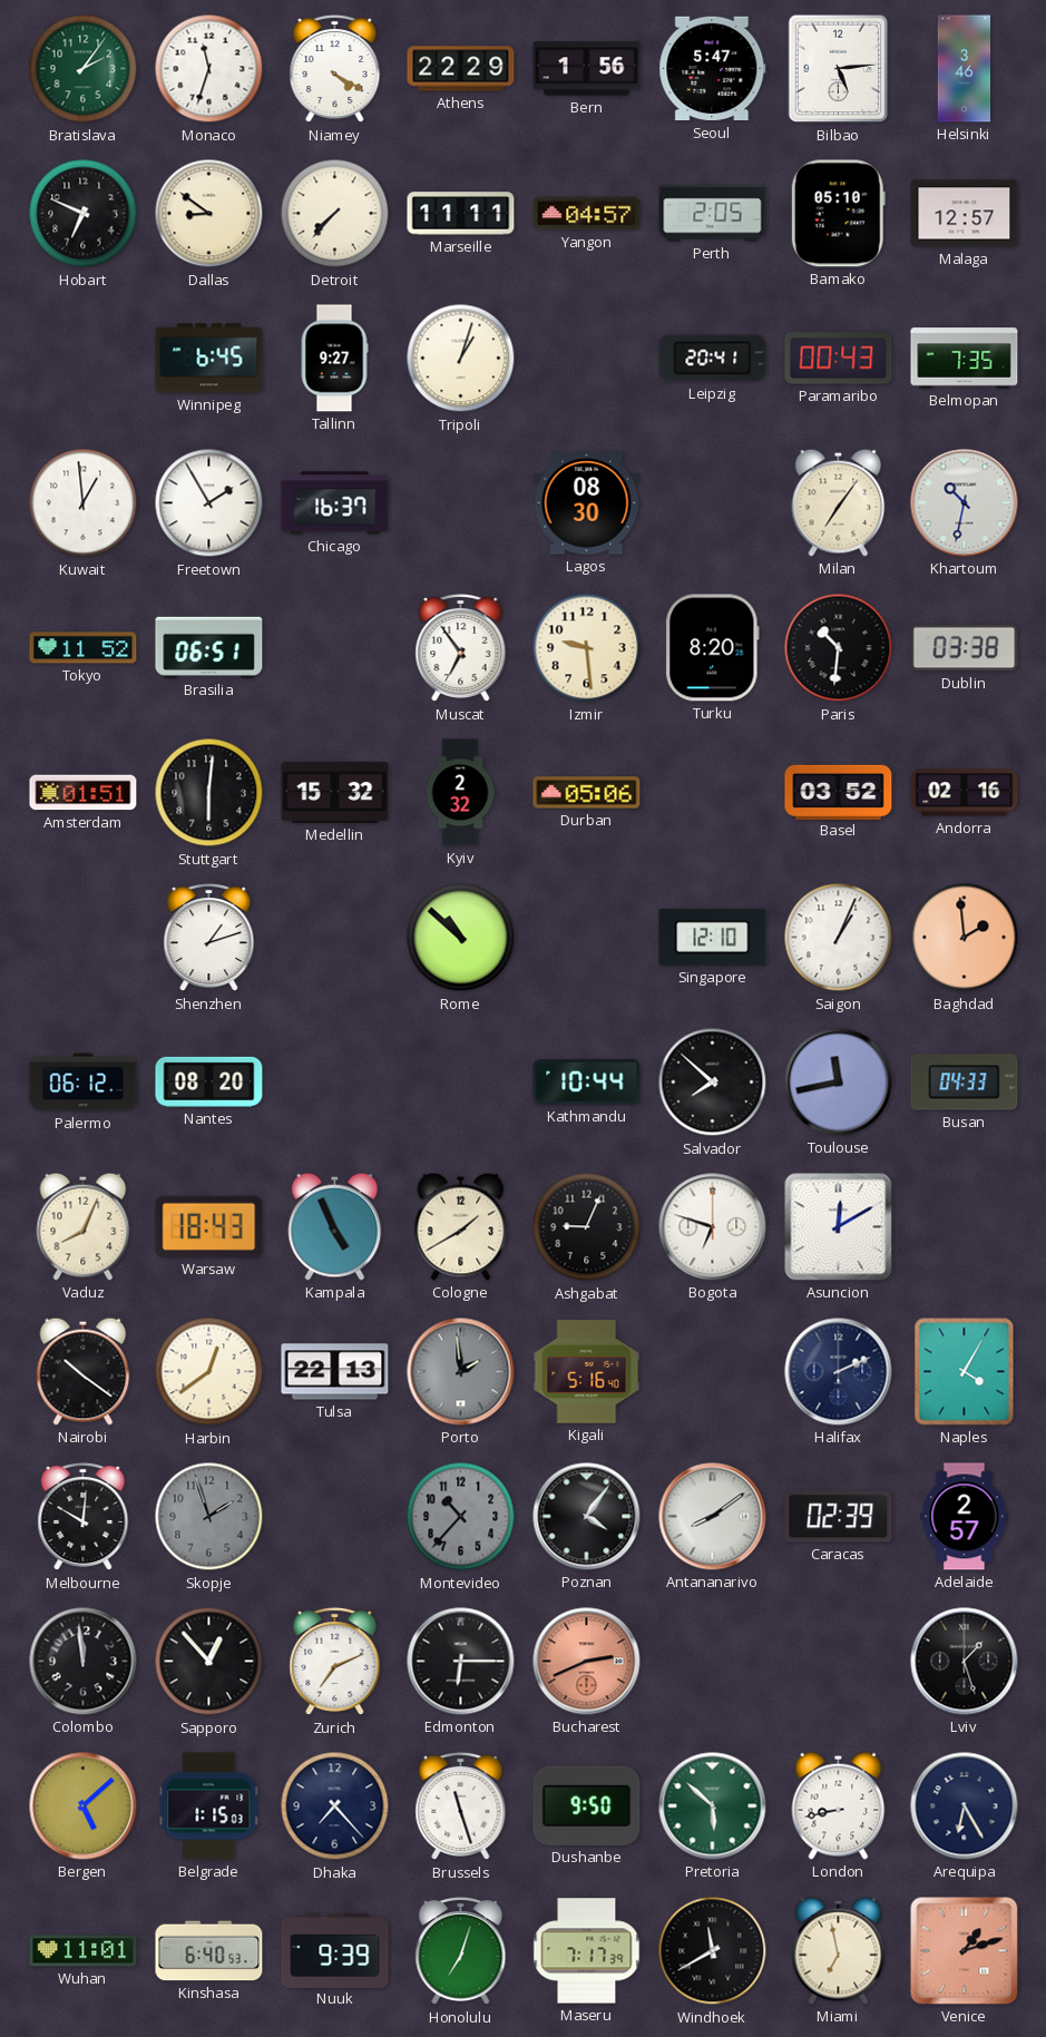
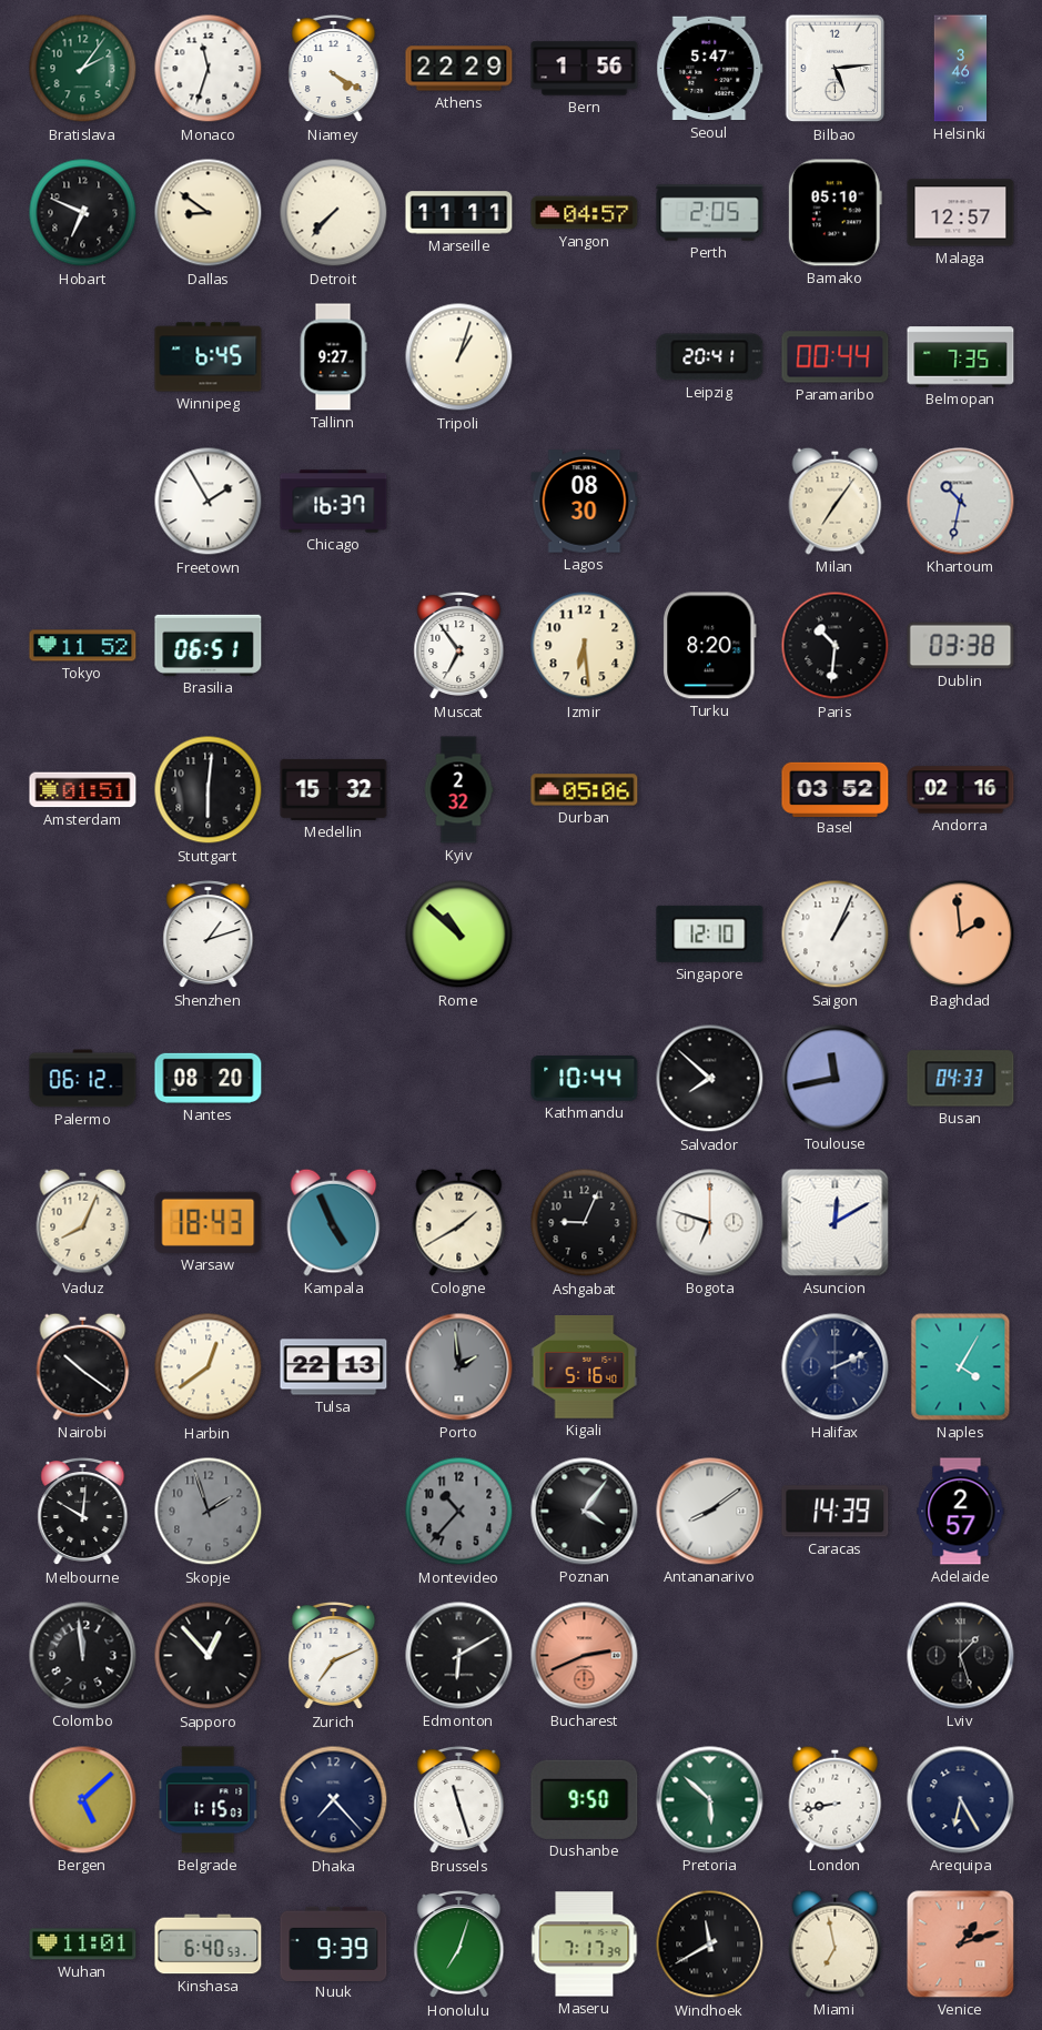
Paramaribo: 00:43 -> 00:44 (836, 357)
Kuwait: 12:59 -> none (84, 503)
Izmir: 9:29 -> 6:29 (585, 646)
Caracas: 02:39 -> 14:39 (836, 1512)
Edmonton: 6:15 -> 6:10 (459, 1656)
